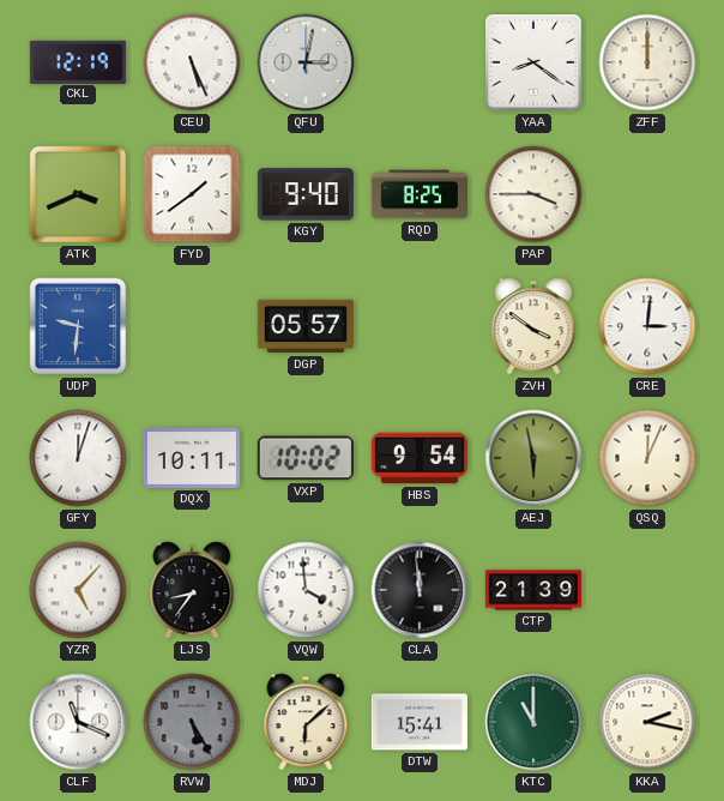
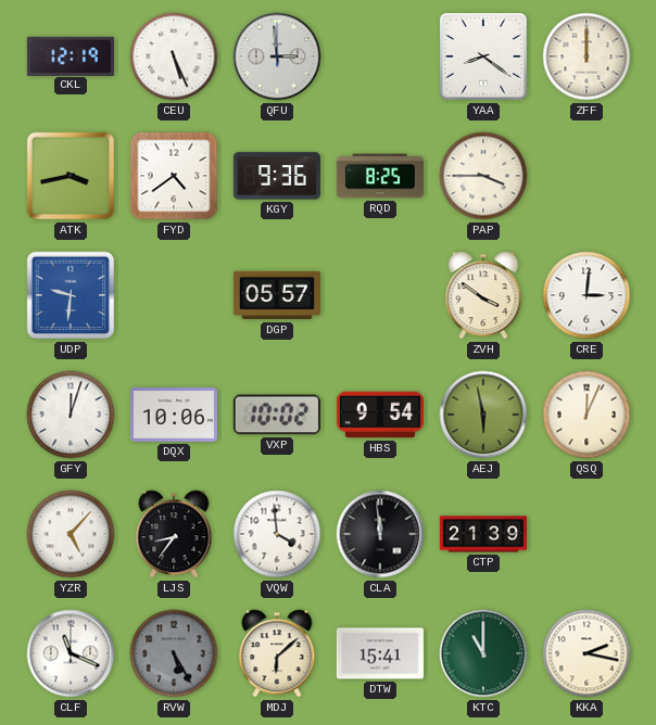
QFU: 3:02 -> 2:59 (277, 56)
ATK: 3:41 -> 3:43 (71, 176)
FYD: 1:39 -> 4:39 (174, 176)
KGY: 9:40 -> 9:36 (277, 176)
DQX: 10:11 -> 10:06 (174, 415)
